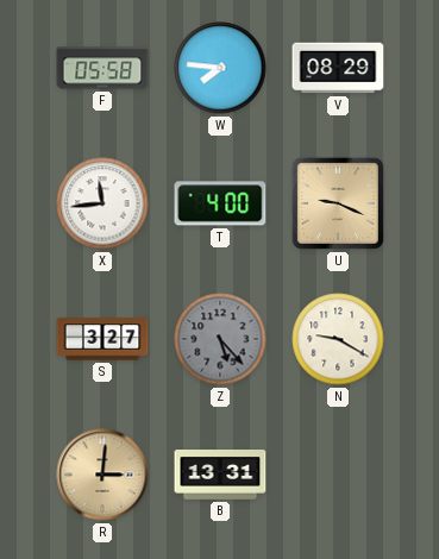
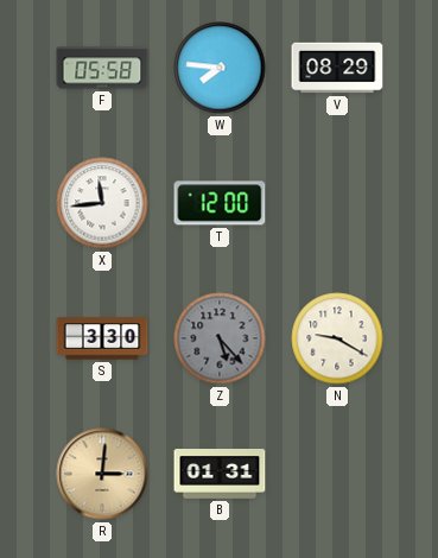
T: 4:00 -> 12:00 (220, 203)
U: 9:19 -> none (338, 203)
S: 3:27 -> 3:30 (102, 338)
B: 13:31 -> 01:31 (220, 475)
